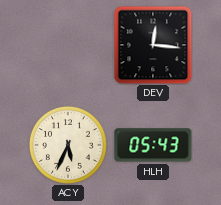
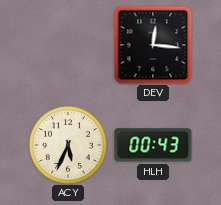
HLH: 05:43 -> 00:43 (153, 145)
